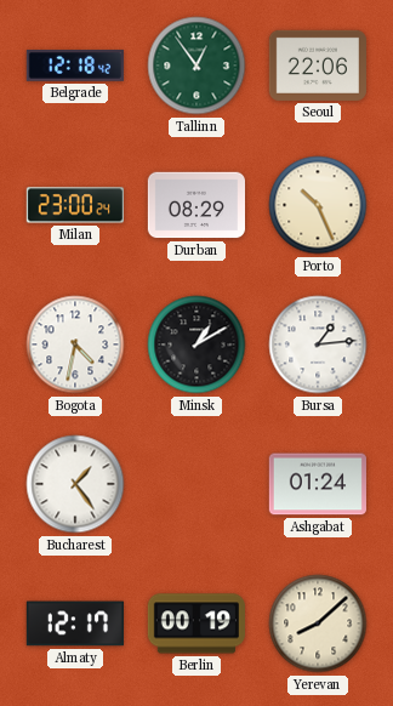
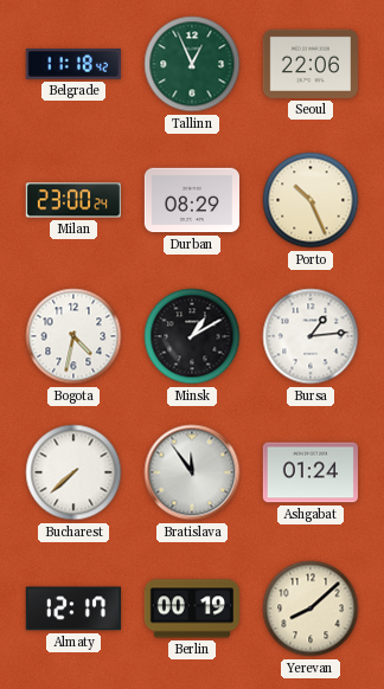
Belgrade: 12:18 -> 11:18 (73, 64)
Tallinn: 12:54 -> 12:56 (192, 64)
Bucharest: 1:24 -> 7:38 (73, 472)
Bratislava: none -> 11:54 (192, 472)
